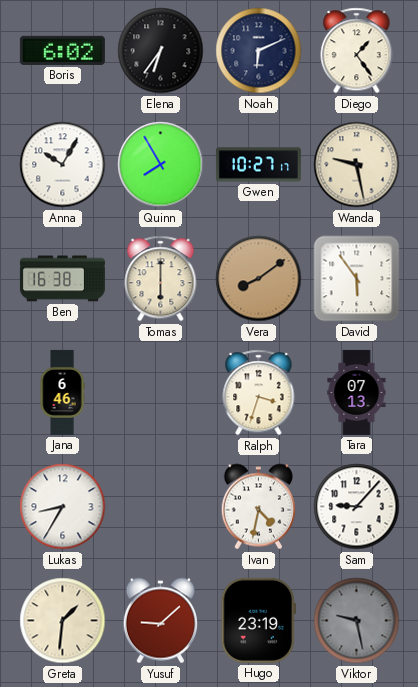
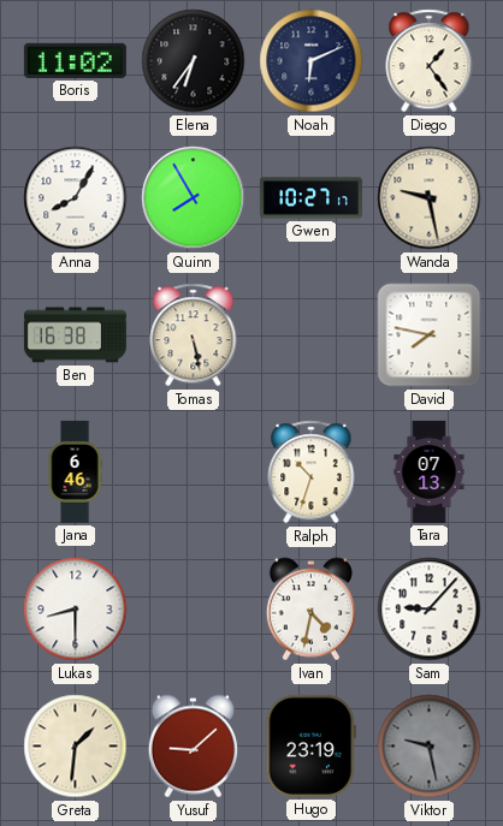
Boris: 6:02 -> 11:02 (75, 60)
Anna: 10:05 -> 8:05 (76, 198)
Tomas: 6:00 -> 5:28 (194, 335)
Vera: 8:09 -> none (259, 279)
David: 5:54 -> 7:47 (430, 335)
Ralph: 3:33 -> 10:33 (312, 473)
Lukas: 8:35 -> 8:30 (76, 610)
